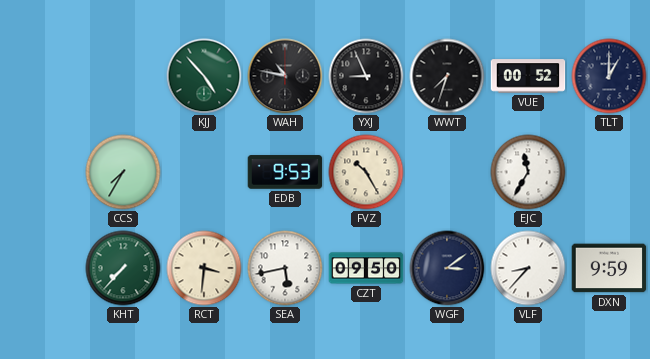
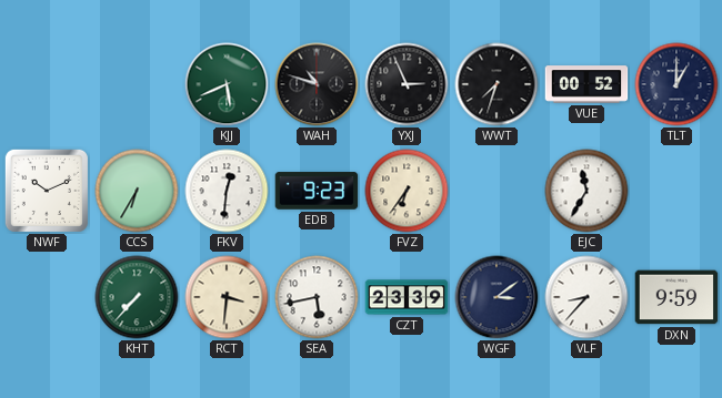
KJJ: 4:53 -> 5:41 (227, 84)
WAH: 10:47 -> 10:48 (317, 84)
YXJ: 8:56 -> 2:56 (407, 84)
NWF: none -> 10:11 (47, 191)
CCS: 7:35 -> 6:35 (137, 191)
FKV: none -> 12:31 (227, 191)
EDB: 9:53 -> 9:23 (317, 191)
FVZ: 10:25 -> 6:36 (407, 191)
CZT: 09:50 -> 23:39 (407, 297)
